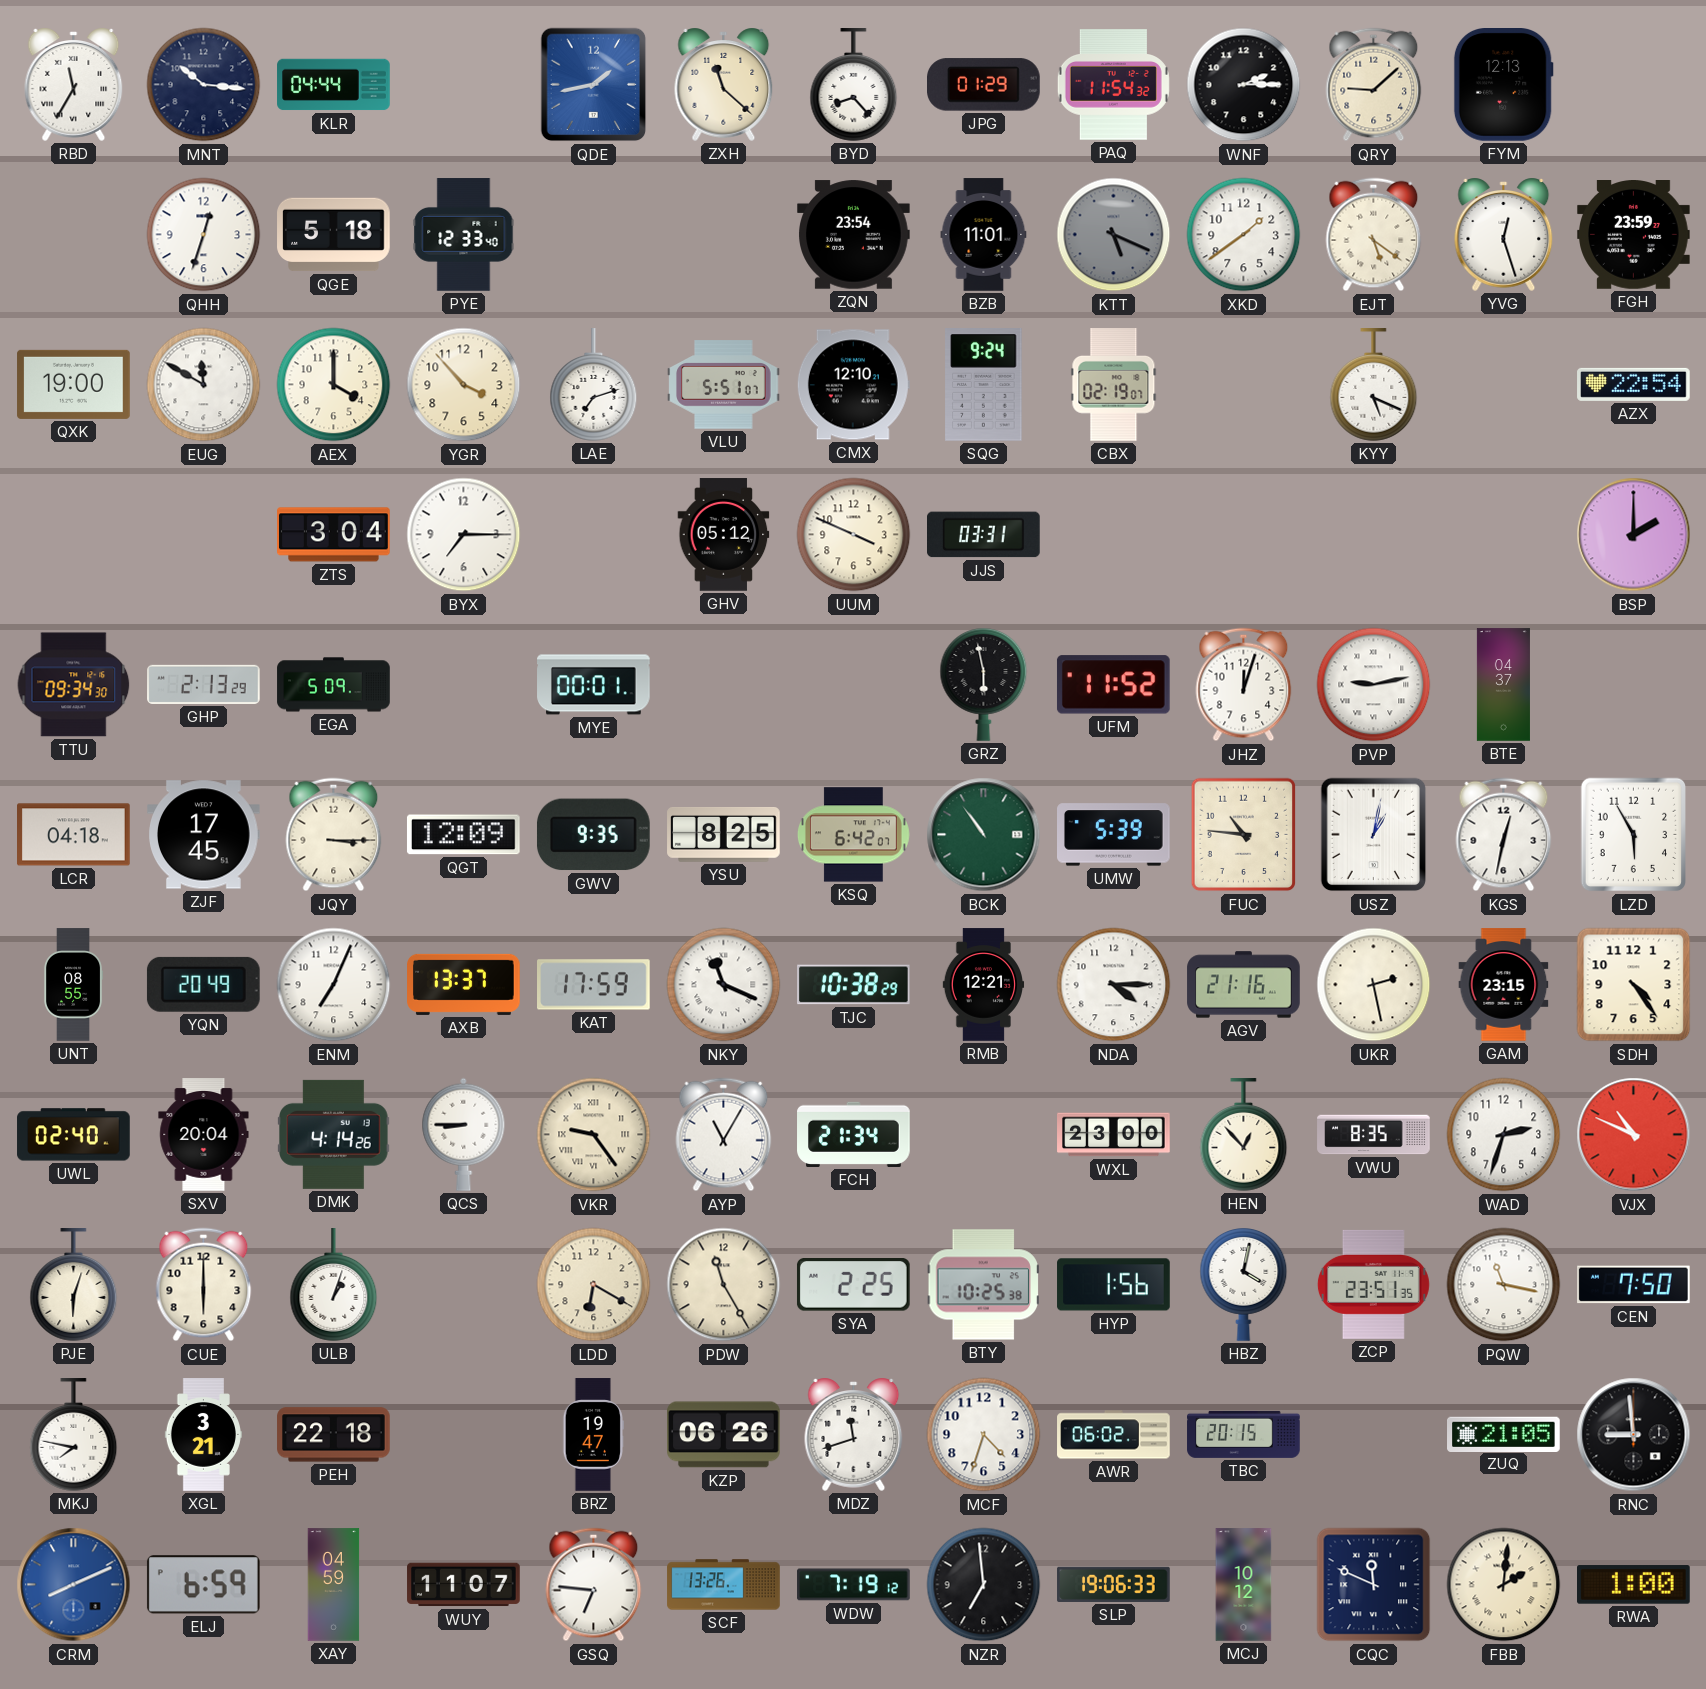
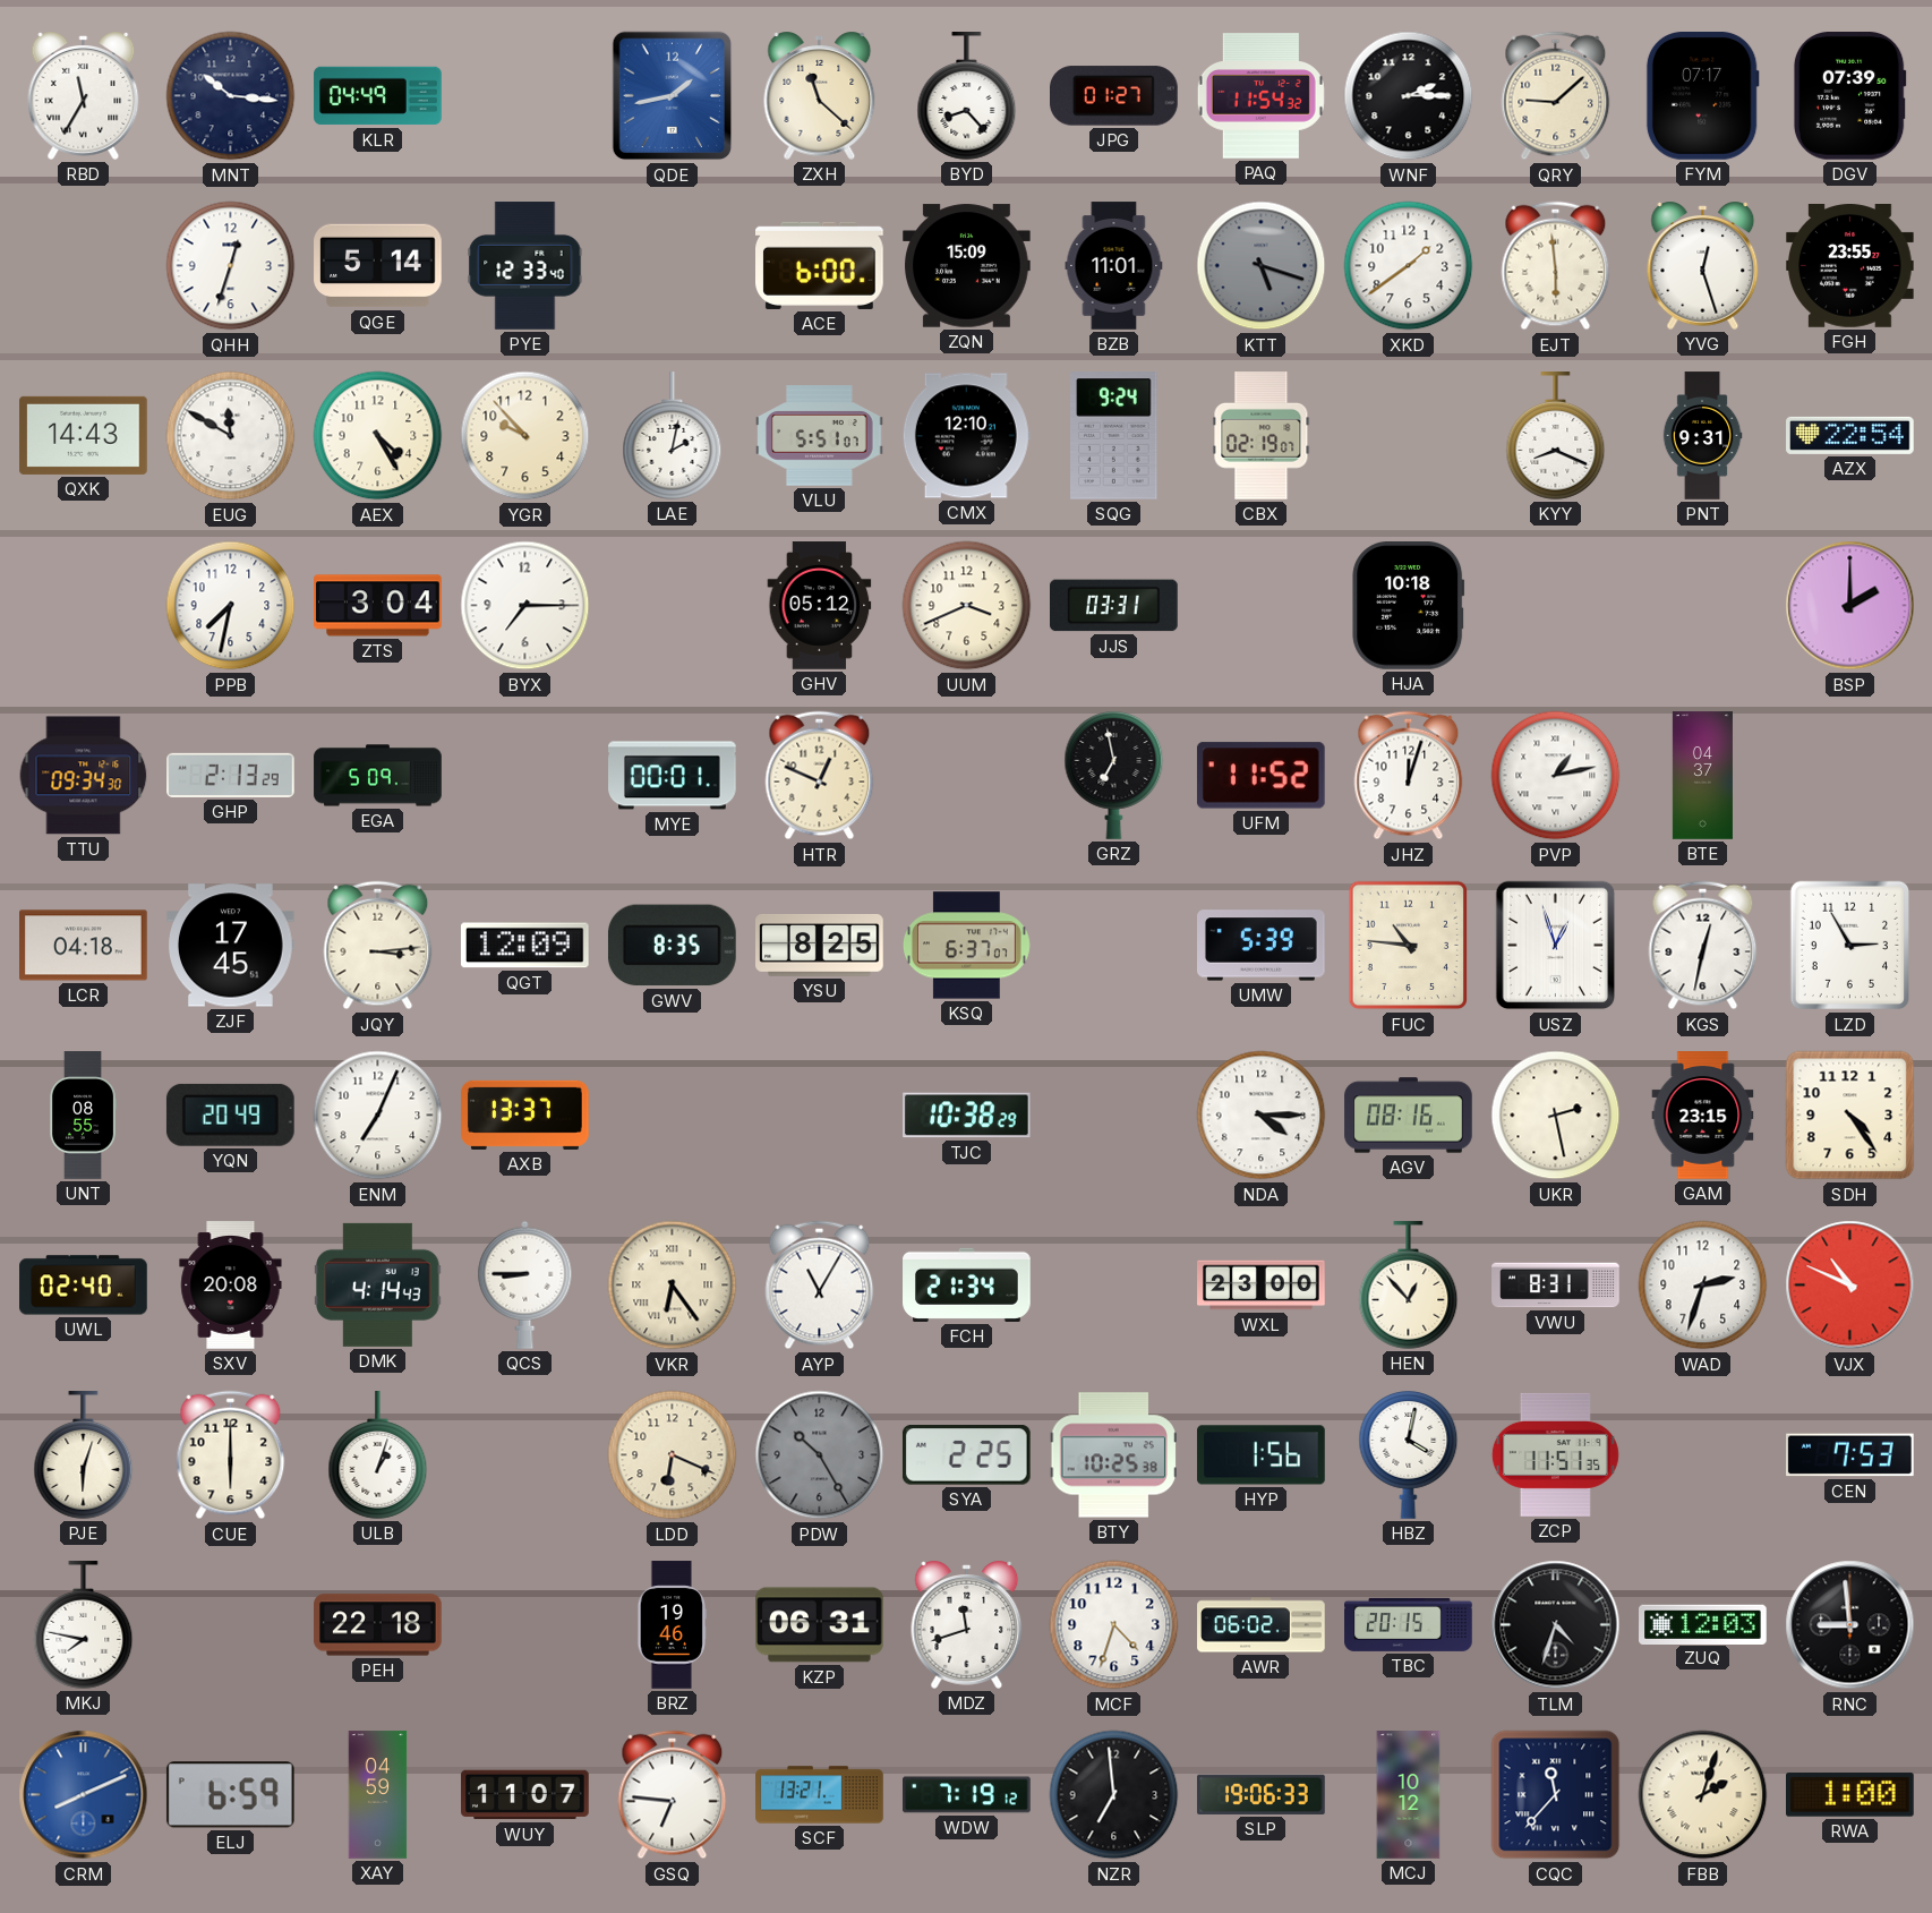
KLR: 04:44 -> 04:49 (378, 96)
JPG: 01:29 -> 01:27 (1114, 96)
FYM: 12:13 -> 07:17 (1702, 96)
DGV: none -> 07:39 (1849, 96)
QGE: 5:18 -> 5:14 (378, 266)
ACE: none -> 6:00 (820, 265)
ZQN: 23:54 -> 15:09 (967, 266)
KTT: 5:19 -> 5:18 (1262, 266)
EJT: 5:21 -> 5:59 (1556, 266)
FGH: 23:59 -> 23:55 (1850, 266)
QXK: 19:00 -> 14:43 (84, 435)
AEX: 4:00 -> 4:25 (378, 436)
YGR: 3:53 -> 9:53 (525, 436)
LAE: 7:12 -> 2:02 (673, 436)
KYY: 5:19 -> 8:19 (1556, 436)
PNT: none -> 9:31 (1702, 436)
PPB: none -> 7:32 (231, 606)
UUM: 3:49 -> 3:41 (967, 606)
HJA: none -> 10:18 (1409, 606)
HTR: none -> 12:49 (820, 776)
GRZ: 5:58 -> 6:58 (1114, 776)
PVP: 9:13 -> 1:13 (1556, 776)
JQY: 3:15 -> 3:14 (378, 946)
GWV: 9:35 -> 8:35 (672, 946)
KSQ: 6:42 -> 6:37 (966, 946)
BCK: 10:54 -> none (984, 835)
USZ: 1:02 -> 12:57 (1556, 946)
LZD: 5:55 -> 2:55 (1849, 946)
KAT: 17:59 -> none (594, 985)
NKY: 11:19 -> none (724, 985)
RMB: 12:21 -> none (984, 985)
AGV: 21:16 -> 08:16 (1409, 1116)
SXV: 20:04 -> 20:08 (231, 1286)
DMK: 4:14:26 -> 4:14:43 (378, 1284)
VKR: 9:24 -> 6:24 (673, 1286)
VWU: 8:35 -> 8:31 (1556, 1286)
LDD: 6:20 -> 6:19 (673, 1455)
PDW: 11:25 -> 10:25 (820, 1455)
PDW dial: cream -> grey (820, 1455)
ZCP: 23:51 -> 11:51 (1555, 1454)
PQW: 11:17 -> none (1504, 1285)
CEN: 7:50 -> 7:53 (1850, 1455)
XGL: 3:21 -> none (203, 1435)
BRZ: 19:47 -> 19:46 (672, 1625)
KZP: 06:26 -> 06:31 (820, 1625)
TLM: none -> 4:33 (1556, 1625)
ZUQ: 21:05 -> 12:03 (1703, 1624)
SCF: 13:26 -> 13:21 (820, 1795)
CQC: 11:49 -> 11:37 (1556, 1795)
FBB: 2:01 -> 2:03 (1703, 1795)
